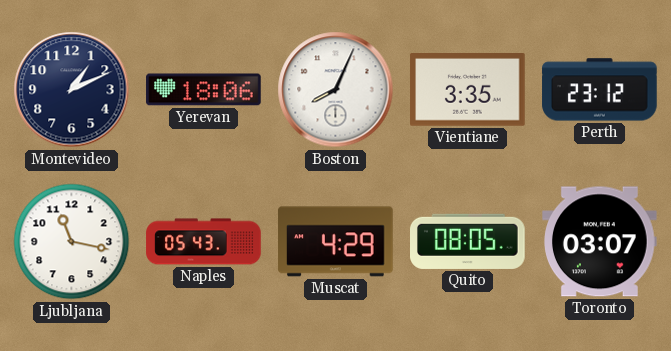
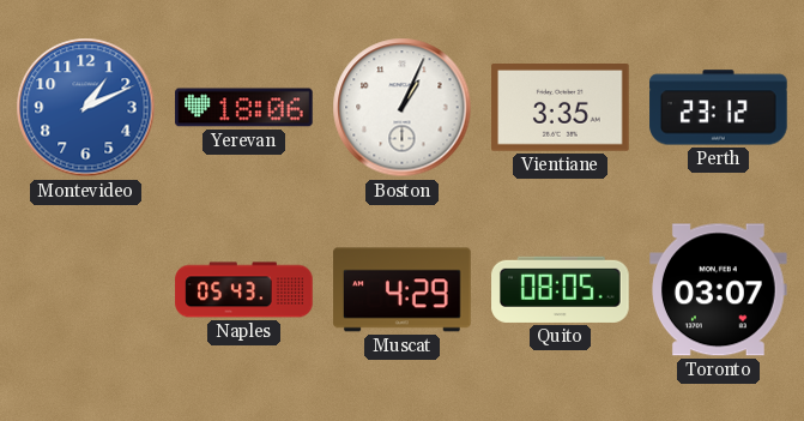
Montevideo dial: navy -> blue (86, 108)
Boston: 8:04 -> 1:04 (403, 108)
Ljubljana: 11:17 -> none (72, 242)
